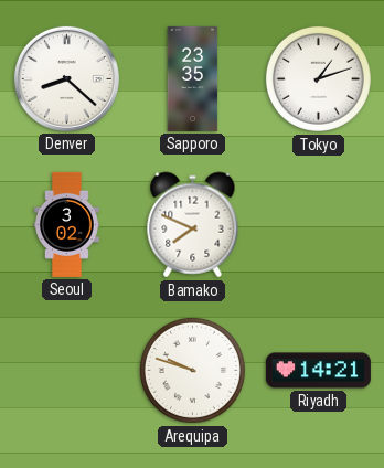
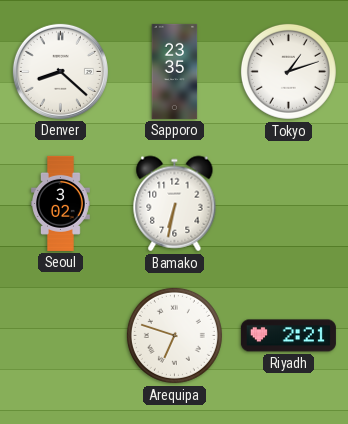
Bamako: 7:49 -> 6:32 (175, 204)
Arequipa: 9:48 -> 6:48 (174, 335)
Riyadh: 14:21 -> 2:21 (288, 336)
